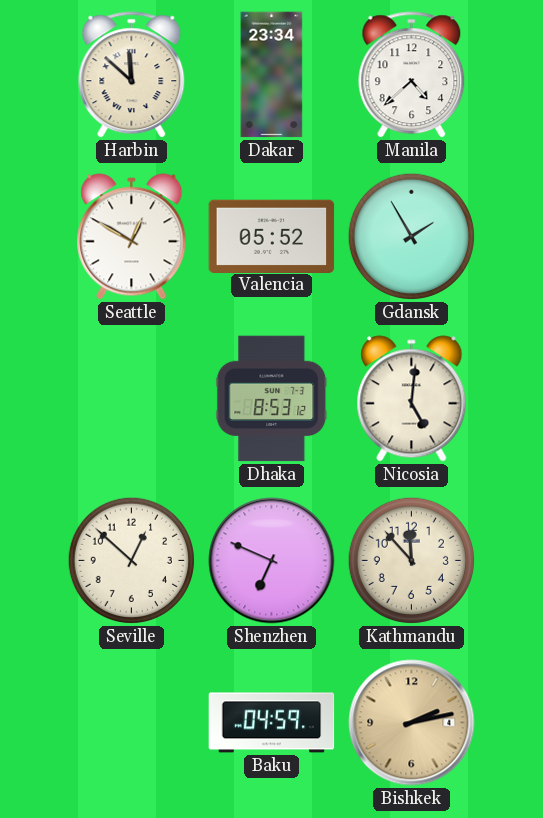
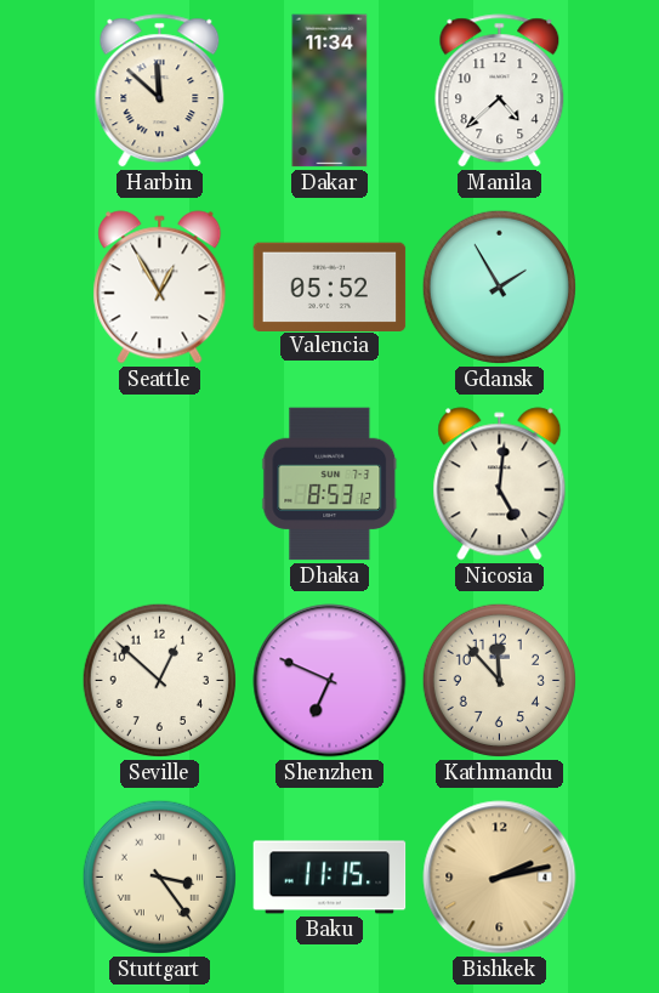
Dakar: 23:34 -> 11:34 (330, 91)
Seattle: 12:50 -> 12:55 (160, 288)
Stuttgart: none -> 3:24 (159, 876)
Baku: 04:59 -> 11:15 (330, 878)
